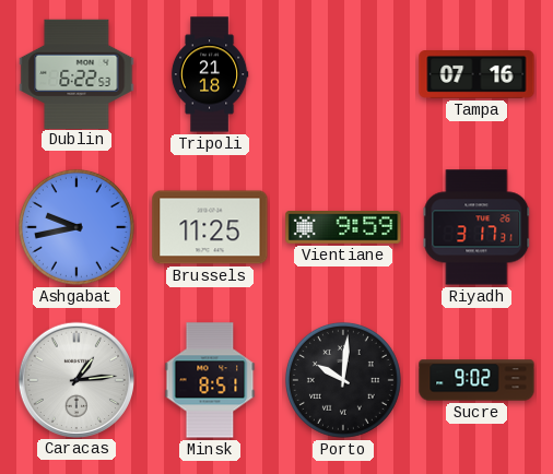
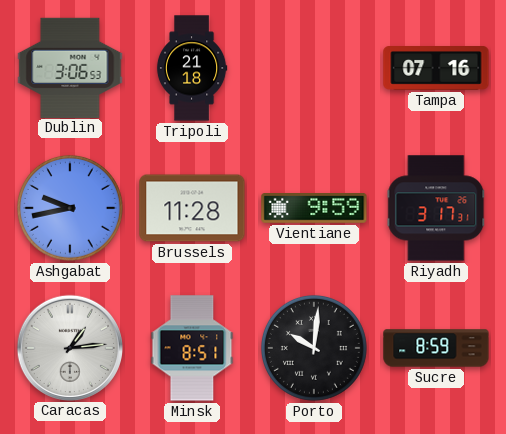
Dublin: 6:22 -> 3:06 (70, 67)
Brussels: 11:25 -> 11:28 (192, 208)
Sucre: 9:02 -> 8:59 (436, 348)
